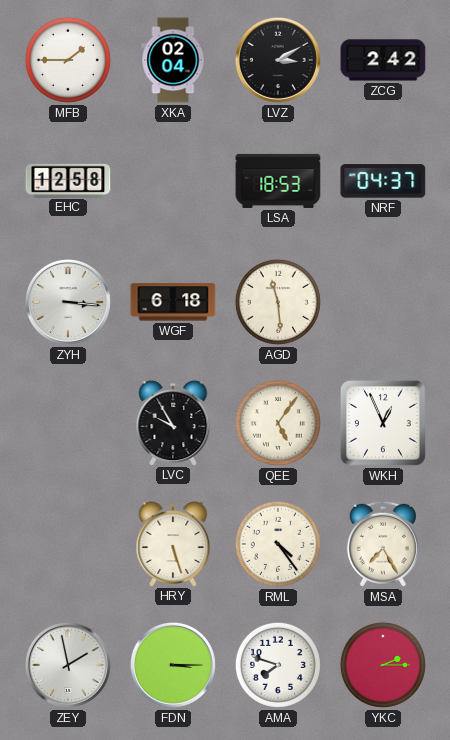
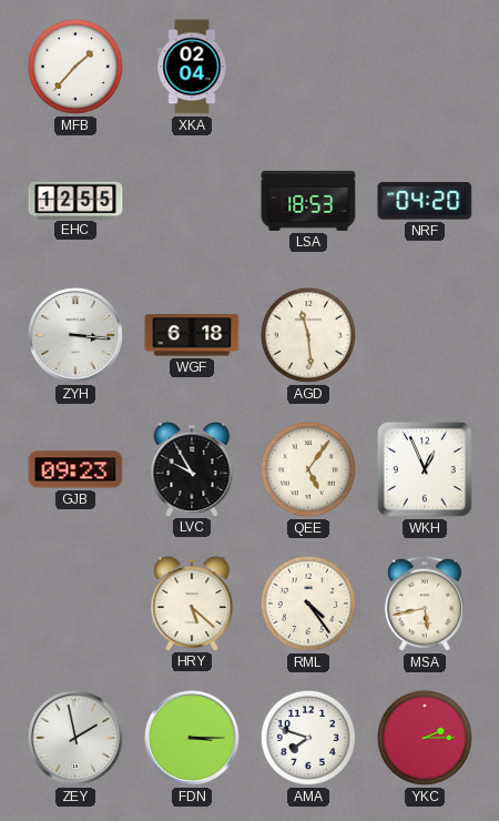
MFB: 1:45 -> 1:37 (75, 67)
LVZ: 3:10 -> none (278, 60)
ZCG: 2:42 -> none (383, 60)
EHC: 12:58 -> 12:55 (75, 200)
NRF: 04:37 -> 04:20 (425, 201)
GJB: none -> 09:23 (75, 469)
HRY: 5:27 -> 5:22 (192, 604)
MSA: 7:25 -> 5:43 (425, 604)
